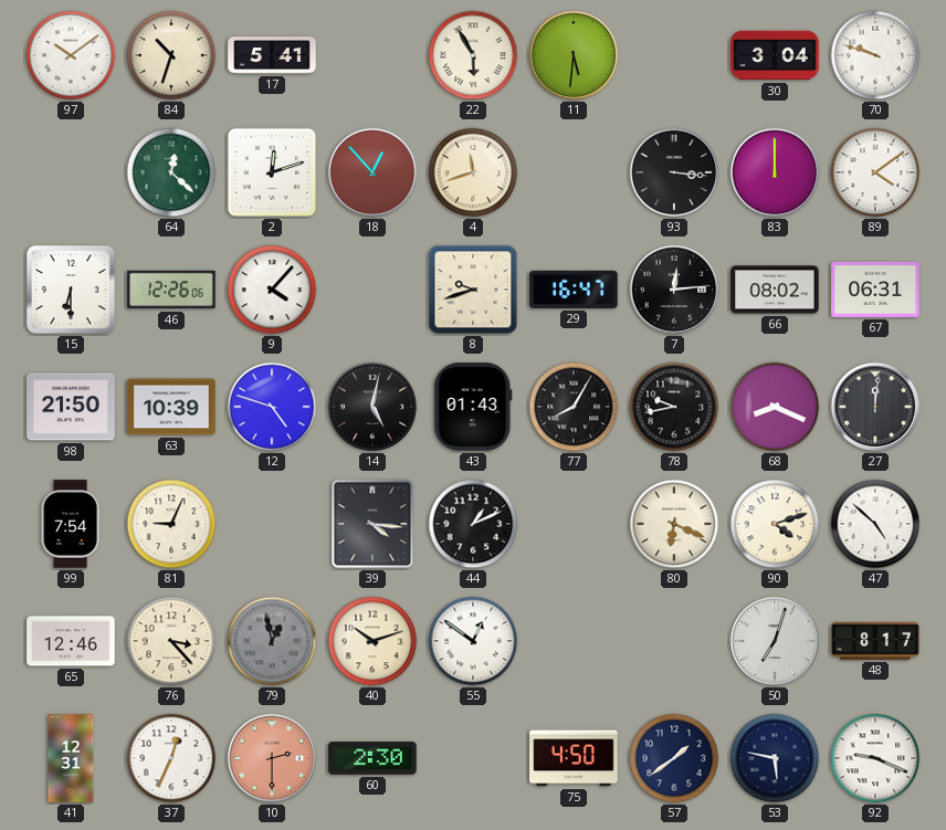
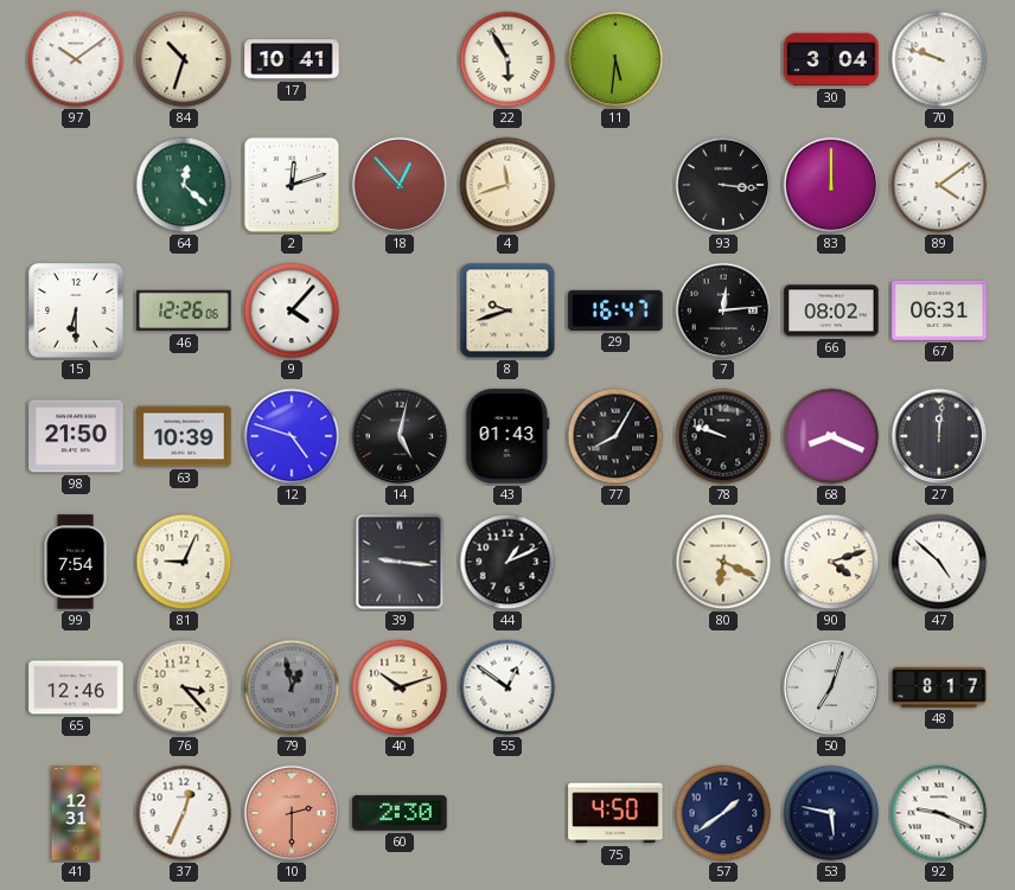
17: 5:41 -> 10:41 (292, 59)
78: 9:43 -> 9:48 (723, 436)
39: 4:16 -> 9:16 (400, 562)
